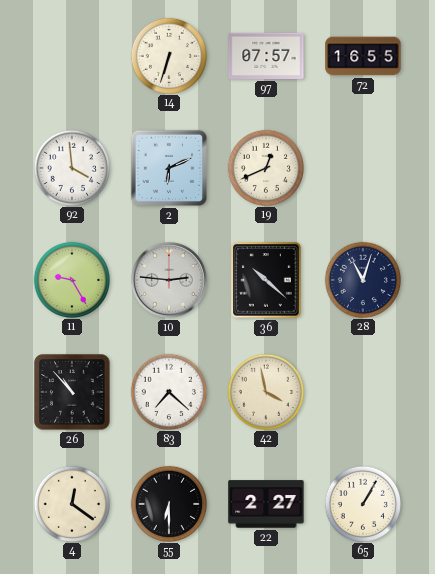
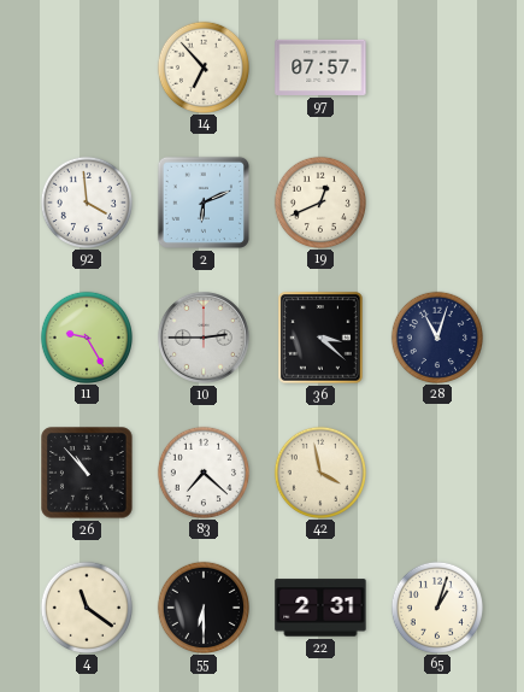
14: 6:33 -> 6:53 (202, 66)
72: 16:55 -> none (363, 56)
10: 2:46 -> 2:45 (205, 339)
36: 10:22 -> 3:22 (320, 338)
4: 12:21 -> 11:21 (86, 606)
22: 2:27 -> 2:31 (320, 608)
65: 1:05 -> 1:03 (436, 606)
